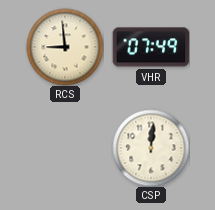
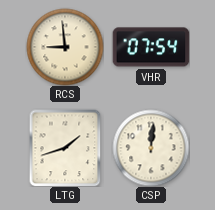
VHR: 07:49 -> 07:54 (151, 47)
LTG: none -> 1:42 (65, 148)
